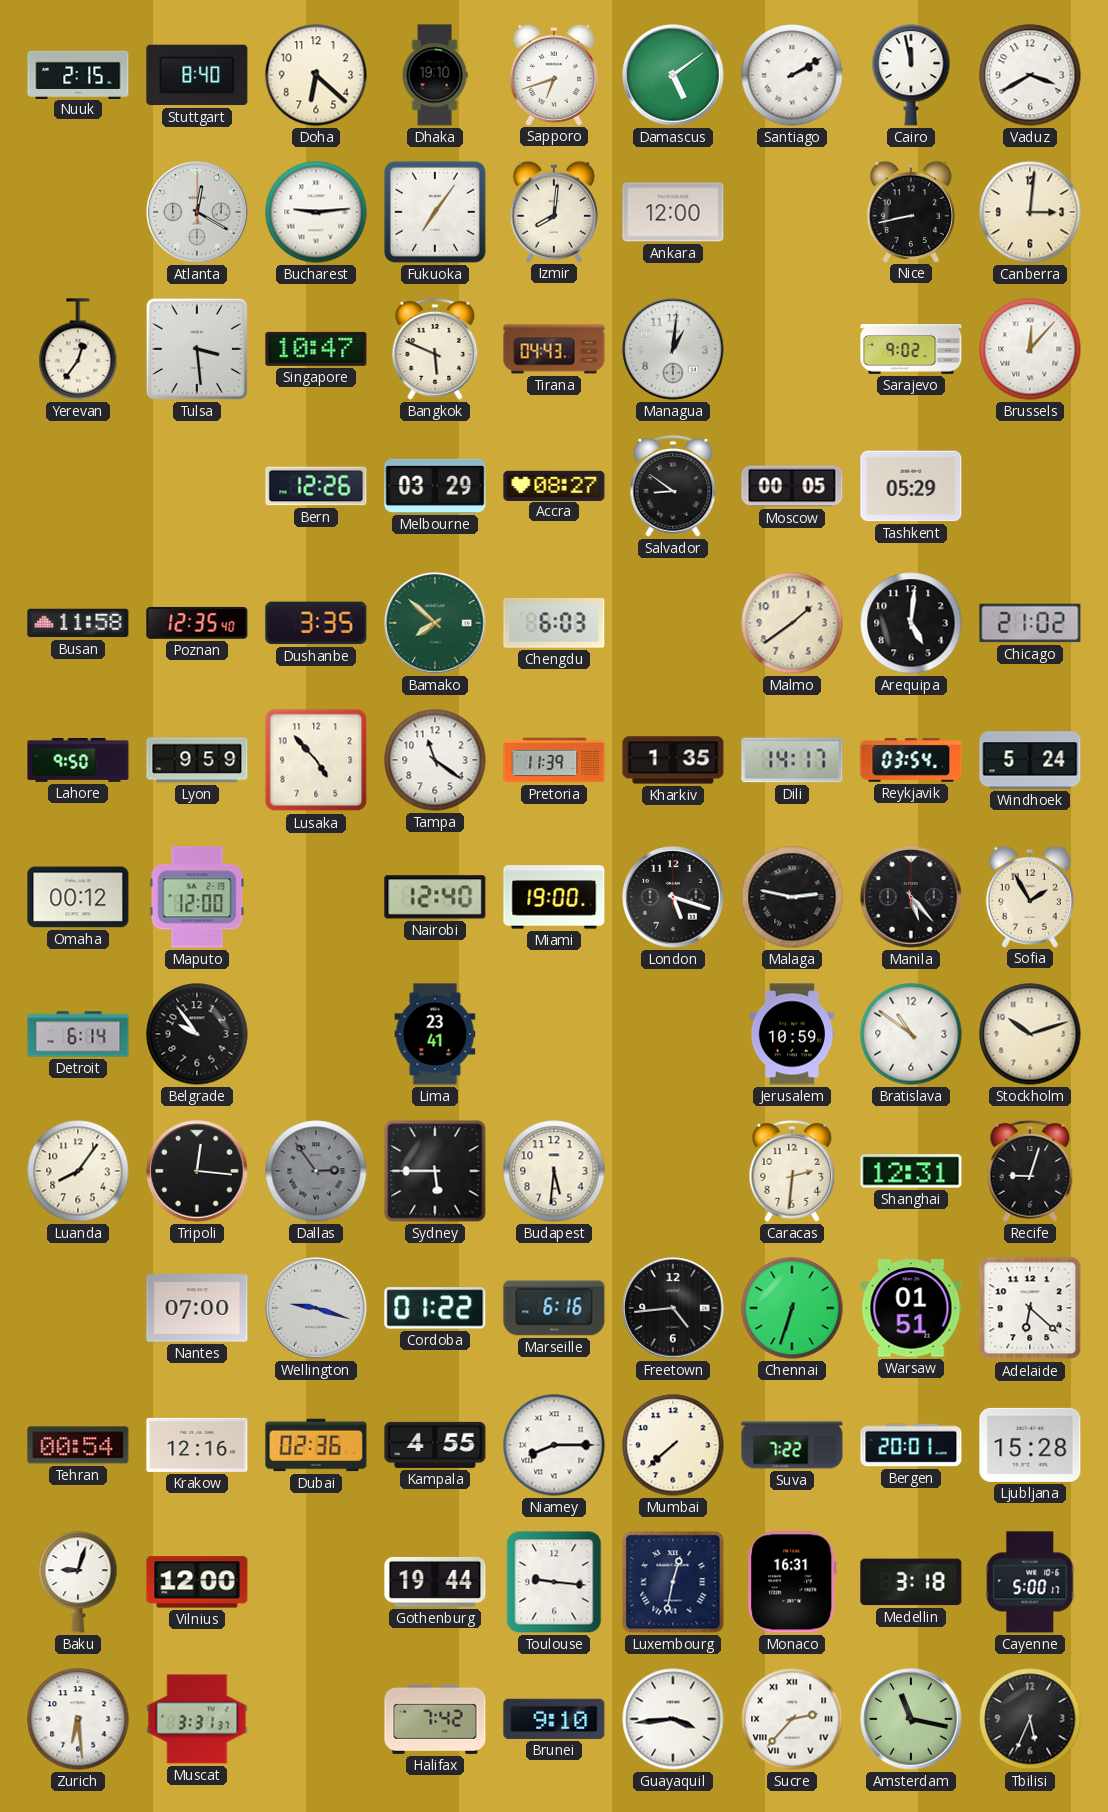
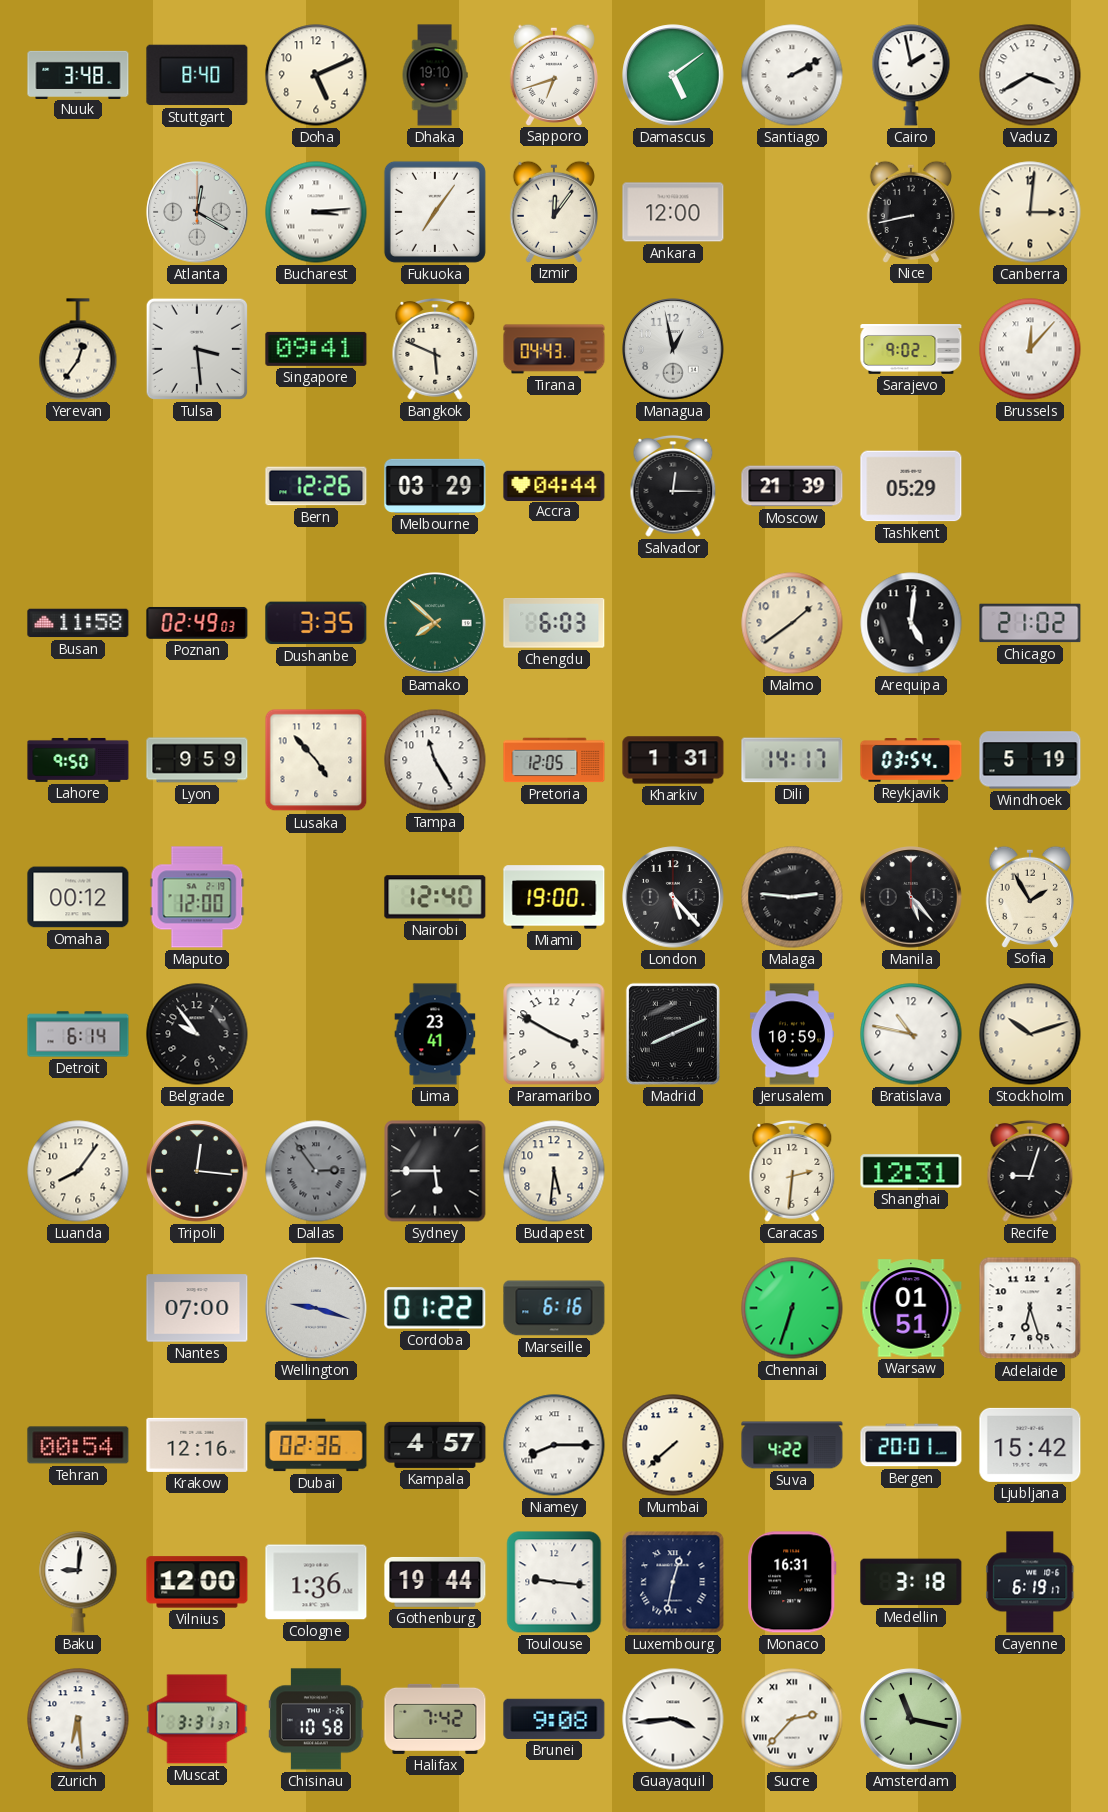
Nuuk: 2:15 -> 3:48 (78, 74)
Doha: 6:22 -> 5:11 (316, 75)
Cairo: 11:58 -> 1:58 (911, 75)
Bucharest: 9:14 -> 3:14 (316, 212)
Izmir: 8:01 -> 12:06 (554, 211)
Singapore: 10:47 -> 09:41 (316, 349)
Managua: 1:01 -> 12:58 (673, 349)
Accra: 08:27 -> 04:44 (554, 485)
Salvador: 8:51 -> 12:15 (673, 486)
Moscow: 00:05 -> 21:39 (792, 486)
Poznan: 12:35 -> 02:49 (197, 623)
Tampa: 11:21 -> 11:25 (435, 760)
Pretoria: 11:39 -> 12:05 (554, 760)
Kharkiv: 1:35 -> 1:31 (673, 760)
Windhoek: 5:24 -> 5:19 (1030, 760)
London: 5:18 -> 5:23 (673, 897)
Malaga: 2:47 -> 2:46 (792, 897)
Paramaribo: none -> 3:50 (554, 1034)
Madrid: none -> 8:11 (673, 1034)
Bratislava: 10:51 -> 10:47 (911, 1034)
Freetown: 4:44 -> none (673, 1308)
Adelaide: 6:22 -> 6:27 (1030, 1308)
Kampala: 4:55 -> 4:57 (435, 1445)
Suva: 7:22 -> 4:22 (792, 1445)
Ljubljana: 15:28 -> 15:42 (1030, 1445)
Baku: 9:03 -> 9:01 (78, 1582)
Cologne: none -> 1:36 (316, 1582)
Cayenne: 5:00 -> 6:19 (1030, 1582)
Chisinau: none -> 10:58 (316, 1719)
Brunei: 9:10 -> 9:08 (554, 1719)
Tbilisi: 5:34 -> none (1030, 1719)
